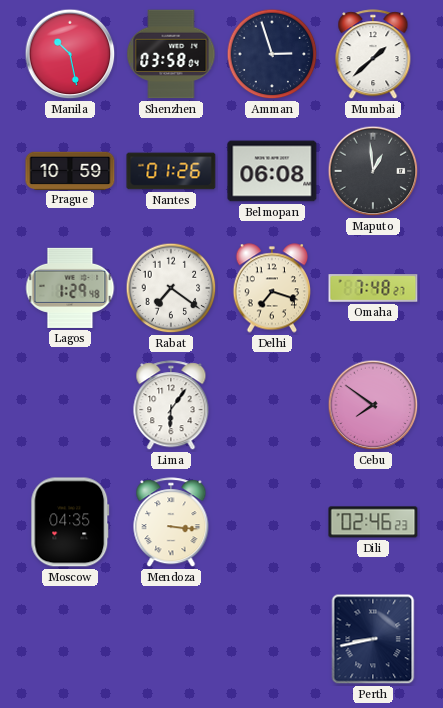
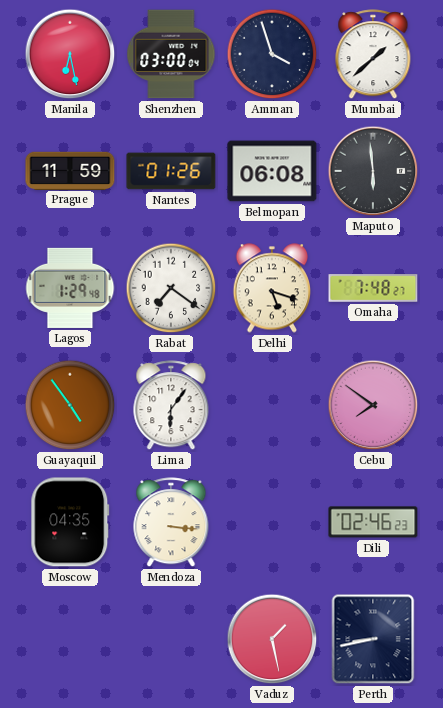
Manila: 10:28 -> 6:28 (70, 54)
Shenzhen: 03:58 -> 03:00 (171, 54)
Amman: 2:57 -> 3:57 (272, 54)
Prague: 10:59 -> 11:59 (70, 170)
Maputo: 12:59 -> 5:59 (373, 171)
Delhi: 7:18 -> 5:18 (272, 288)
Guayaquil: none -> 4:54 (70, 405)
Vaduz: none -> 1:28 (272, 639)
